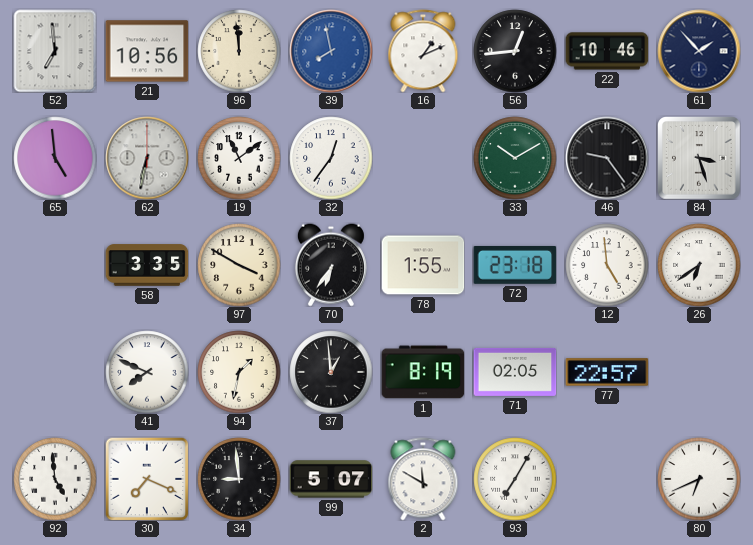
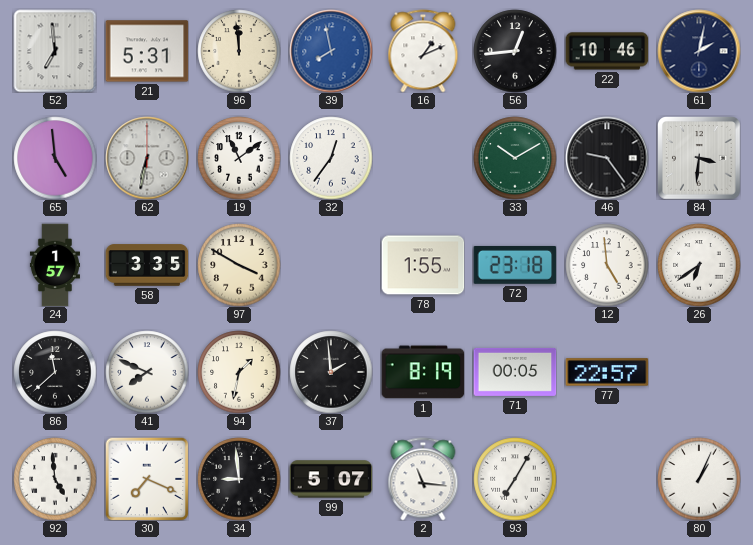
21: 10:56 -> 5:31 (147, 51)
61: 1:53 -> 2:02 (699, 51)
84: 3:27 -> 3:31 (699, 158)
24: none -> 1:57 (55, 265)
70: 6:36 -> none (331, 265)
86: none -> 11:38 (55, 372)
37: 12:59 -> 1:59 (331, 372)
71: 02:05 -> 00:05 (515, 372)
2: 11:50 -> 11:16 (423, 479)
80: 6:41 -> 1:04 (699, 479)
